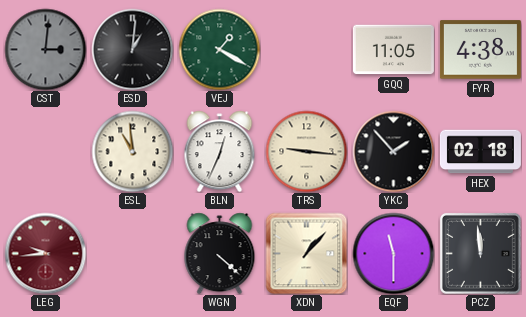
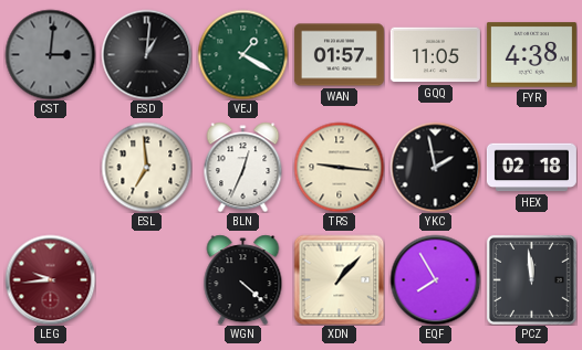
WAN: none -> 01:57 (339, 55)
ESL: 10:59 -> 6:59 (146, 167)
YKC: 1:53 -> 1:58 (435, 167)
EQF: 11:30 -> 7:55 (435, 279)
